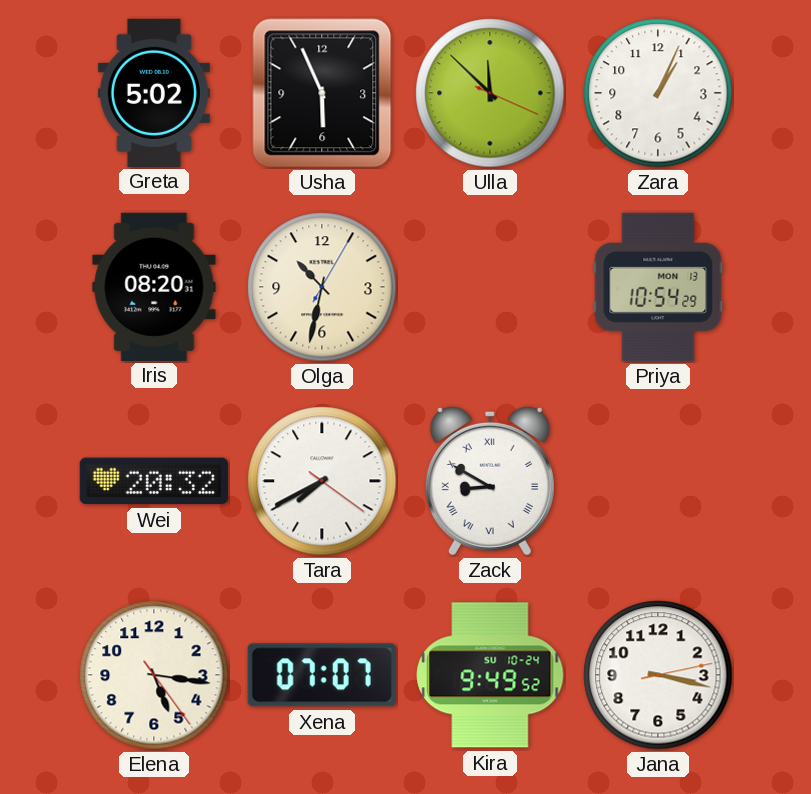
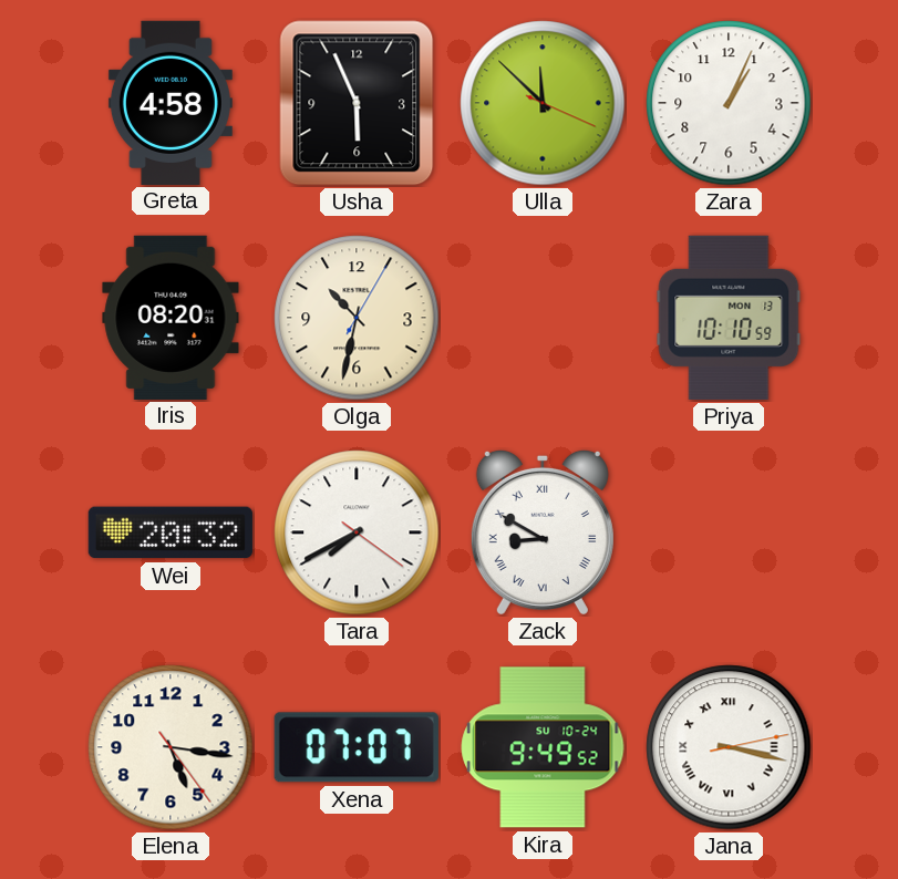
Greta: 5:02 -> 4:58 (171, 102)
Priya: 10:54 -> 10:10 (729, 318)
Jana numerals: Arabic -> Roman (729, 747)
